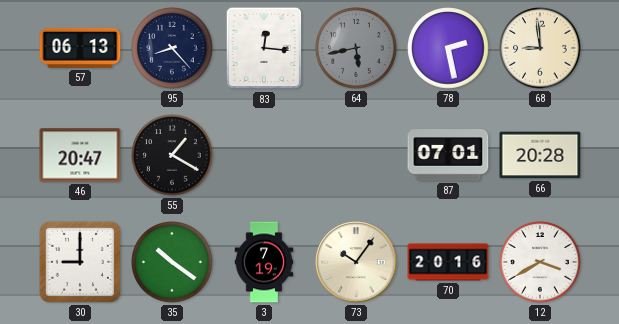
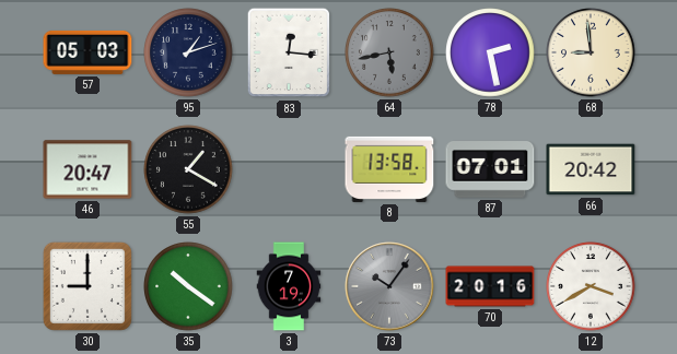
57: 06:13 -> 05:03 (87, 52)
95: 8:23 -> 1:12 (188, 52)
8: none -> 13:58 (389, 169)
66: 20:28 -> 20:42 (591, 169)
73 dial: cream -> grey (389, 286)
